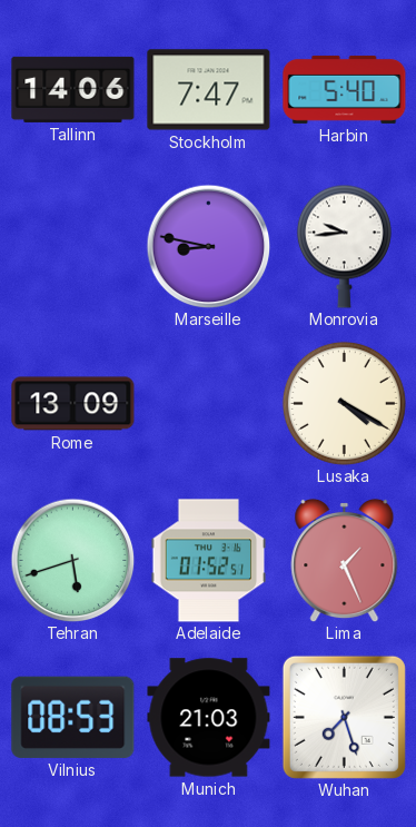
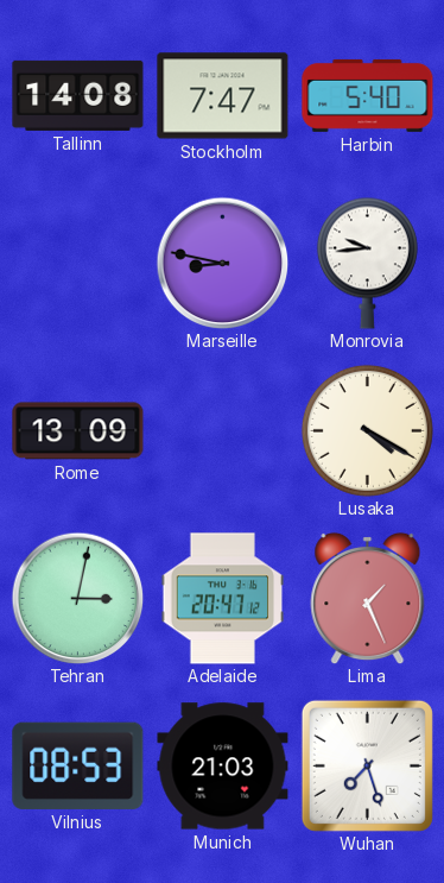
Tallinn: 14:06 -> 14:08 (78, 95)
Tehran: 5:42 -> 3:02 (77, 598)
Adelaide: 01:52 -> 20:47 (223, 599)
